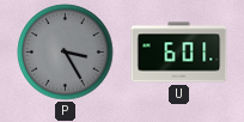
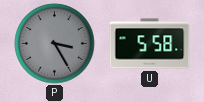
U: 6:01 -> 5:58 (150, 44)
